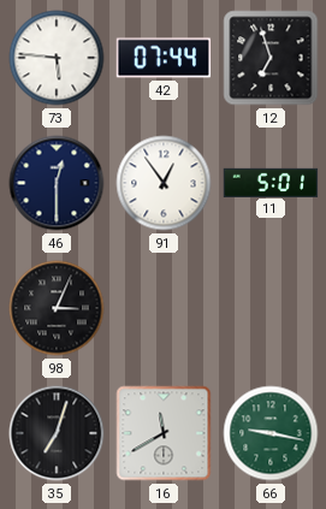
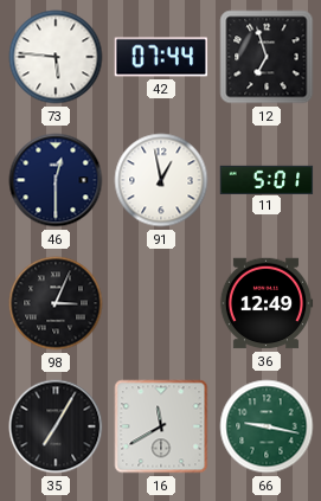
91: 12:54 -> 12:58 (161, 180)
36: none -> 12:49 (267, 303)
35: 7:03 -> 7:05 (56, 426)
